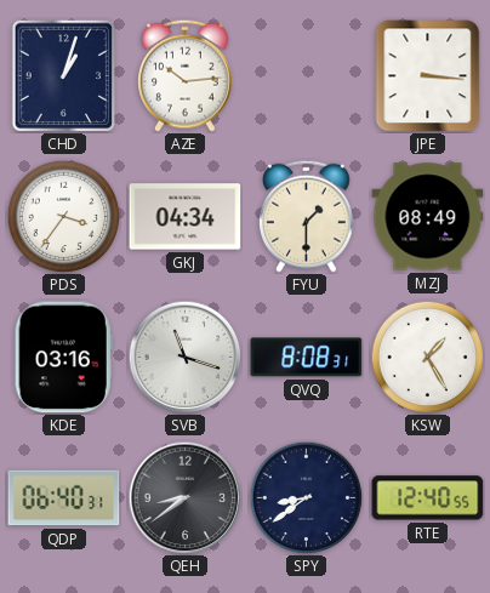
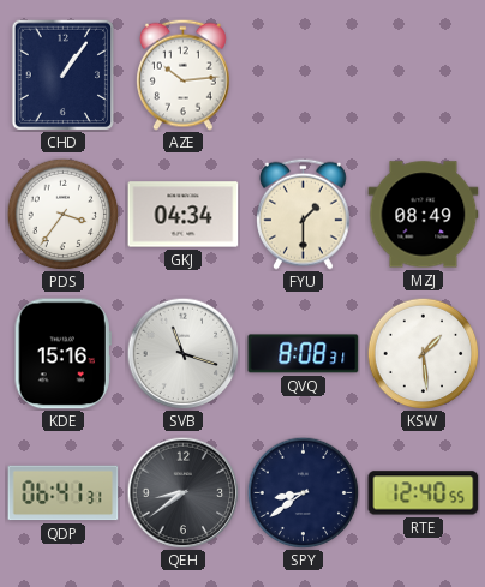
CHD: 1:03 -> 1:06 (62, 74)
JPE: 3:16 -> none (428, 76)
KDE: 03:16 -> 15:16 (62, 354)
KSW: 1:25 -> 1:29 (423, 353)
QDP: 06:40 -> 06:41 (64, 493)
